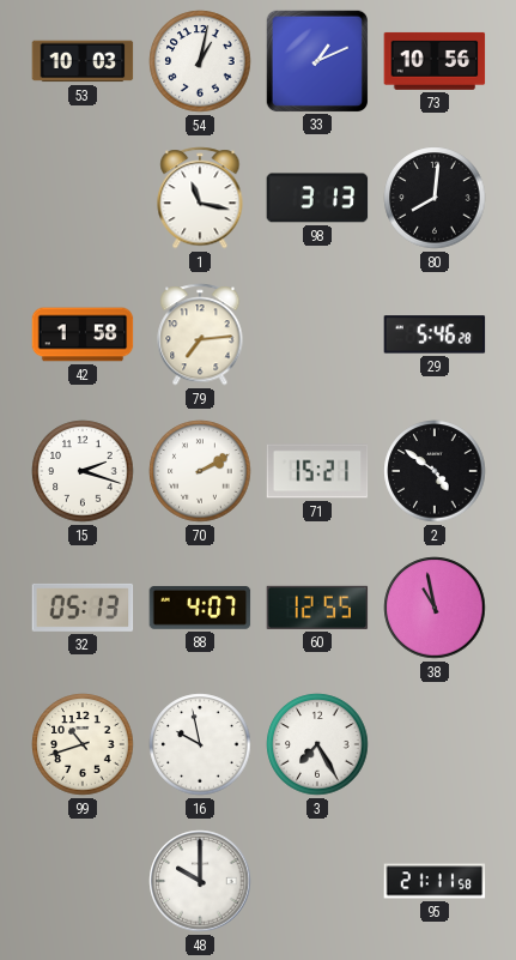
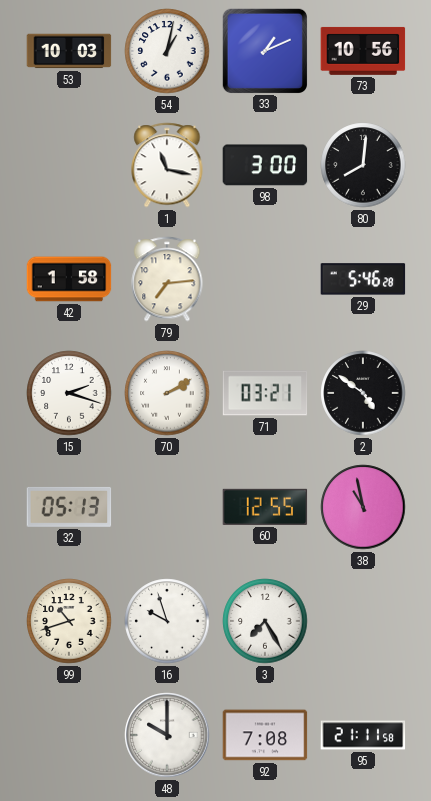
98: 3:13 -> 3:00 (265, 165)
71: 15:21 -> 03:21 (265, 393)
88: 4:07 -> none (200, 608)
16: 9:58 -> 9:57 (167, 621)
92: none -> 7:08 (265, 735)
